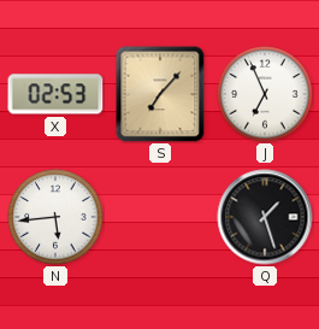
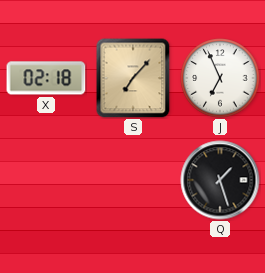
X: 02:53 -> 02:18 (46, 78)
N: 5:44 -> none (55, 217)
